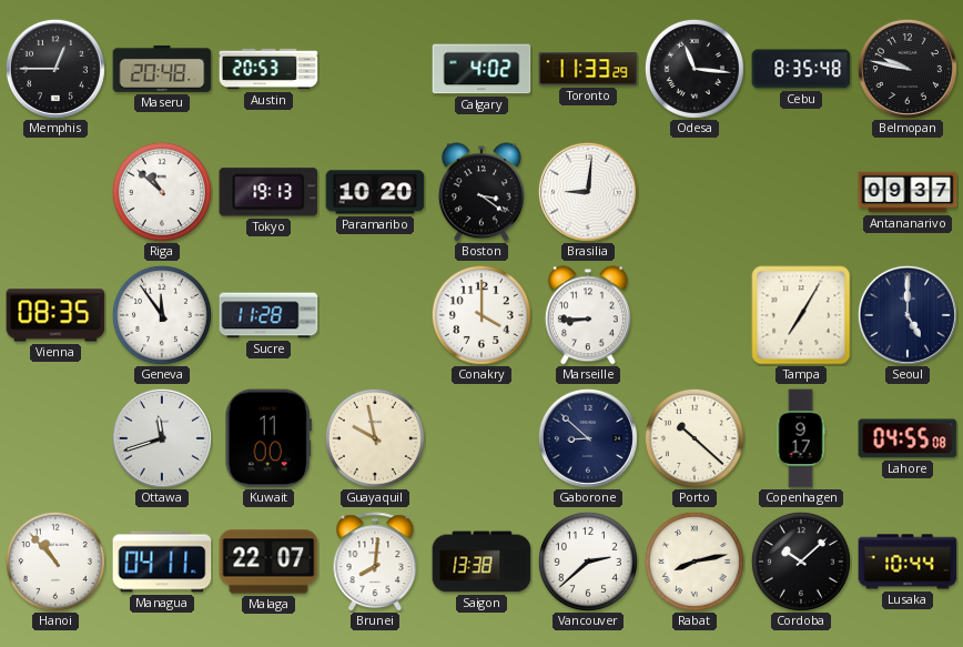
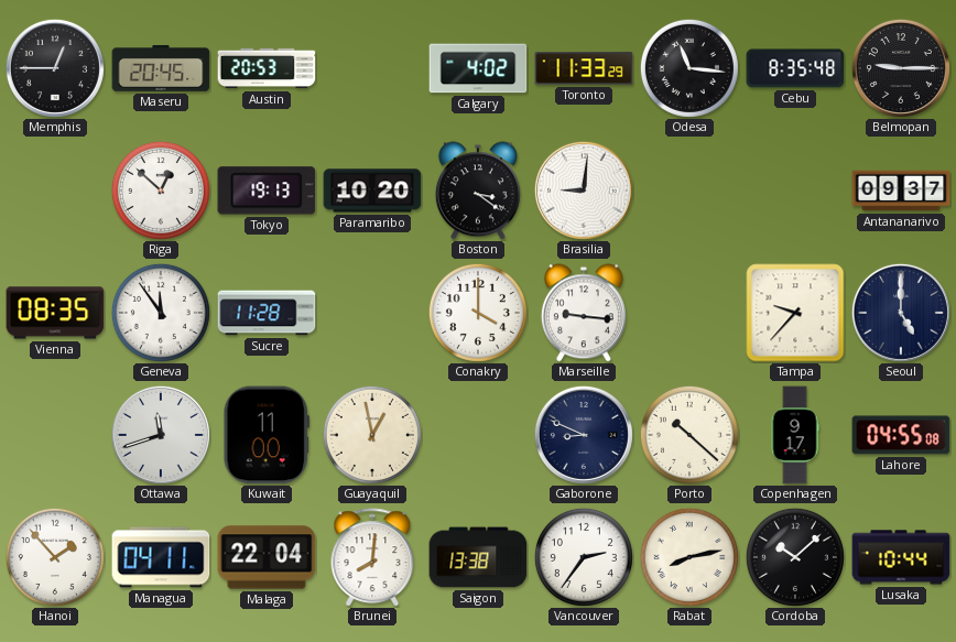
Maseru: 20:48 -> 20:45 (161, 68)
Belmopan: 9:47 -> 9:15 (901, 68)
Riga: 10:52 -> 12:52 (161, 191)
Marseille: 8:45 -> 9:16 (584, 313)
Tampa: 7:05 -> 9:37 (795, 313)
Guayaquil: 9:58 -> 12:58 (372, 435)
Gaborone: 8:52 -> 8:49 (584, 435)
Hanoi: 10:53 -> 1:53 (55, 557)
Malaga: 22:07 -> 22:04 (267, 557)
Vancouver: 2:38 -> 2:36 (584, 557)
